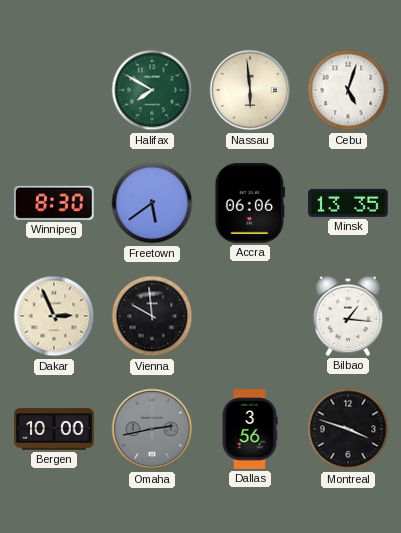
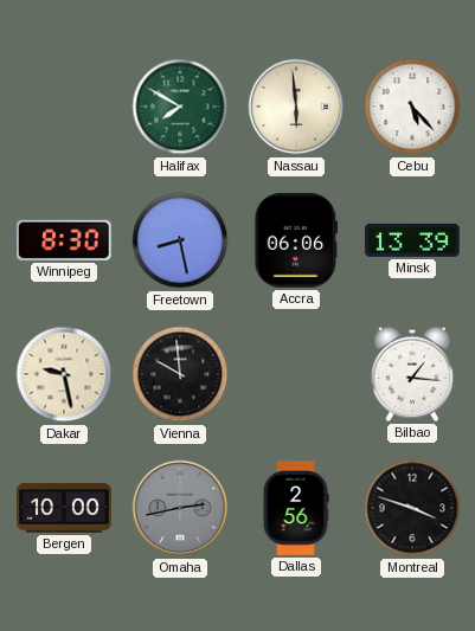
Cebu: 5:03 -> 5:23 (412, 107)
Freetown: 5:39 -> 8:28 (180, 240)
Minsk: 13:35 -> 13:39 (412, 240)
Dakar: 2:56 -> 9:28 (64, 374)
Dallas: 3:56 -> 2:56 (296, 508)
